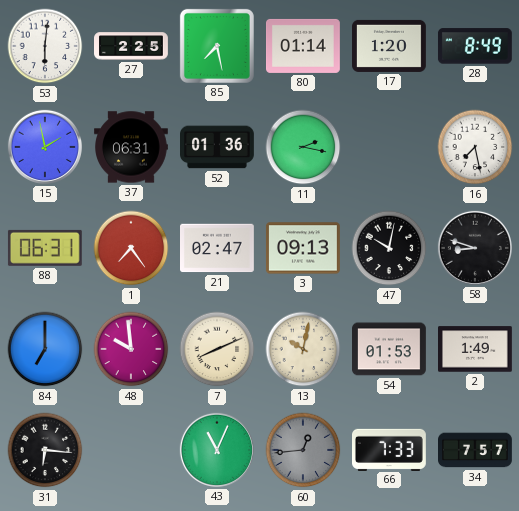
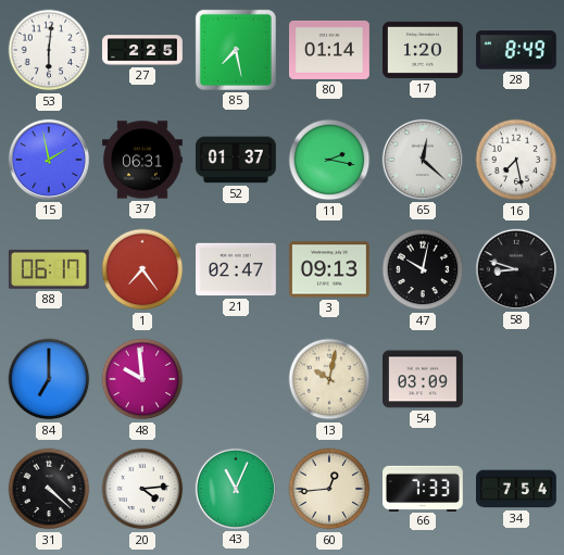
52: 01:36 -> 01:37 (237, 160)
65: none -> 12:22 (423, 160)
88: 06:31 -> 06:17 (49, 269)
7: 8:11 -> none (217, 349)
54: 01:53 -> 03:09 (424, 379)
2: 1:49 -> none (476, 349)
31: 6:16 -> 4:22 (49, 489)
20: none -> 4:14 (142, 489)
60 dial: grey -> cream (329, 489)
34: 7:57 -> 7:54 (517, 489)
